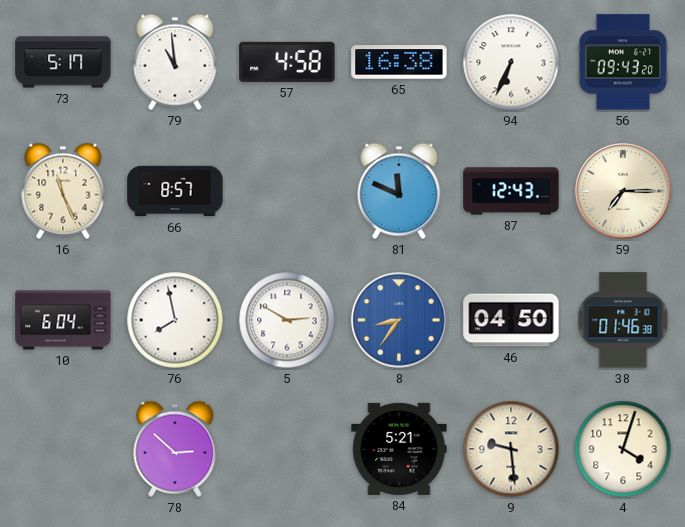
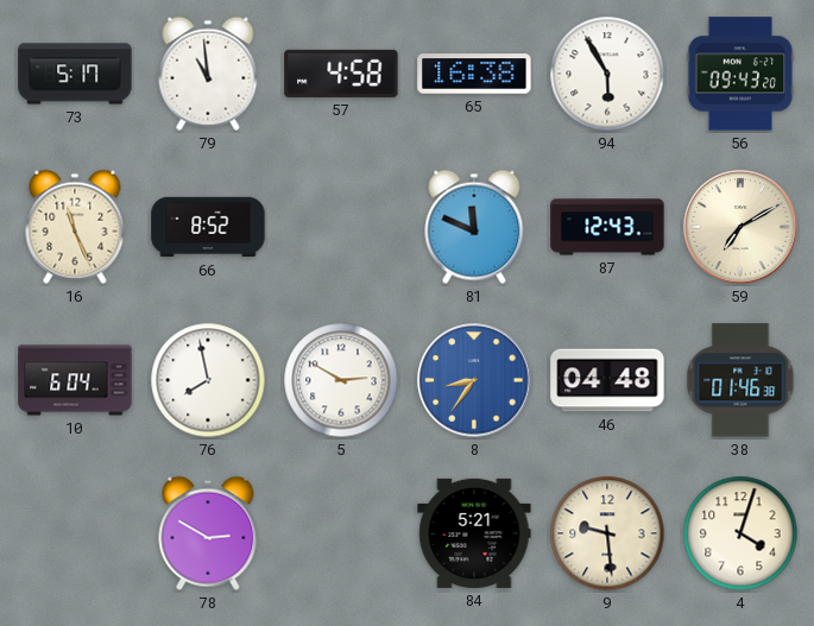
94: 6:34 -> 5:55 (607, 74)
66: 8:57 -> 8:52 (208, 227)
59: 7:15 -> 7:10 (740, 227)
46: 04:50 -> 04:48 (607, 380)
78: 2:52 -> 2:50 (208, 533)
